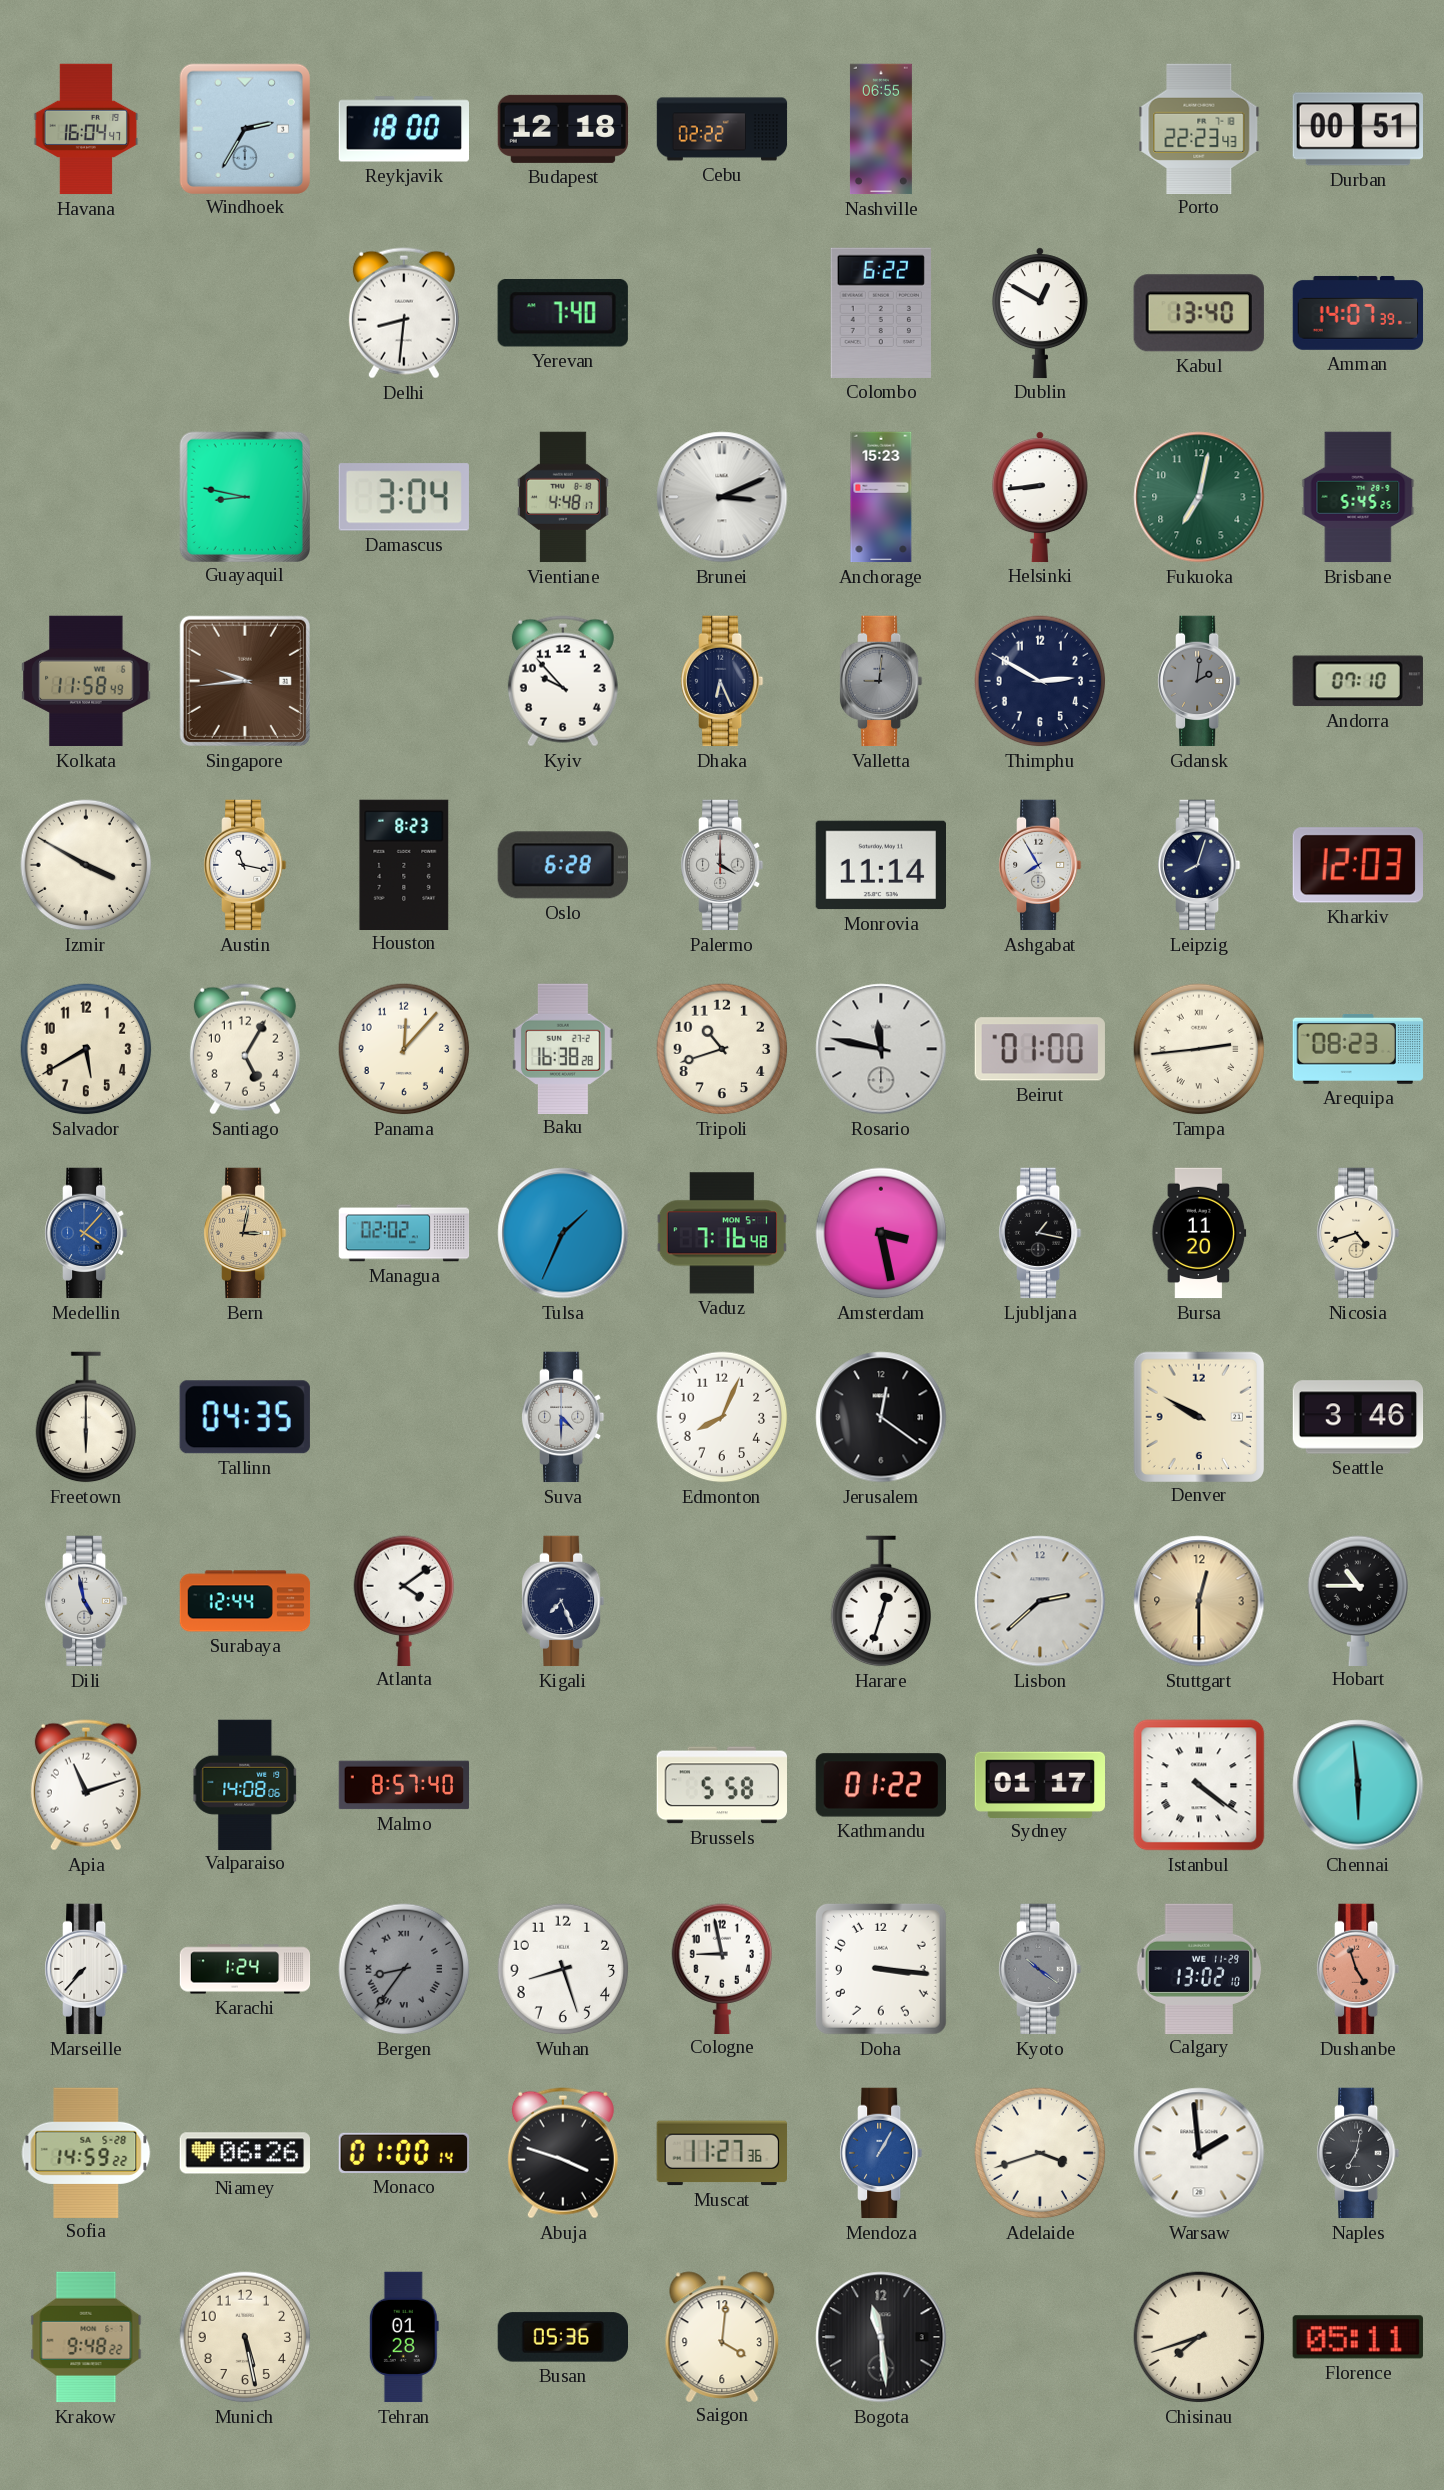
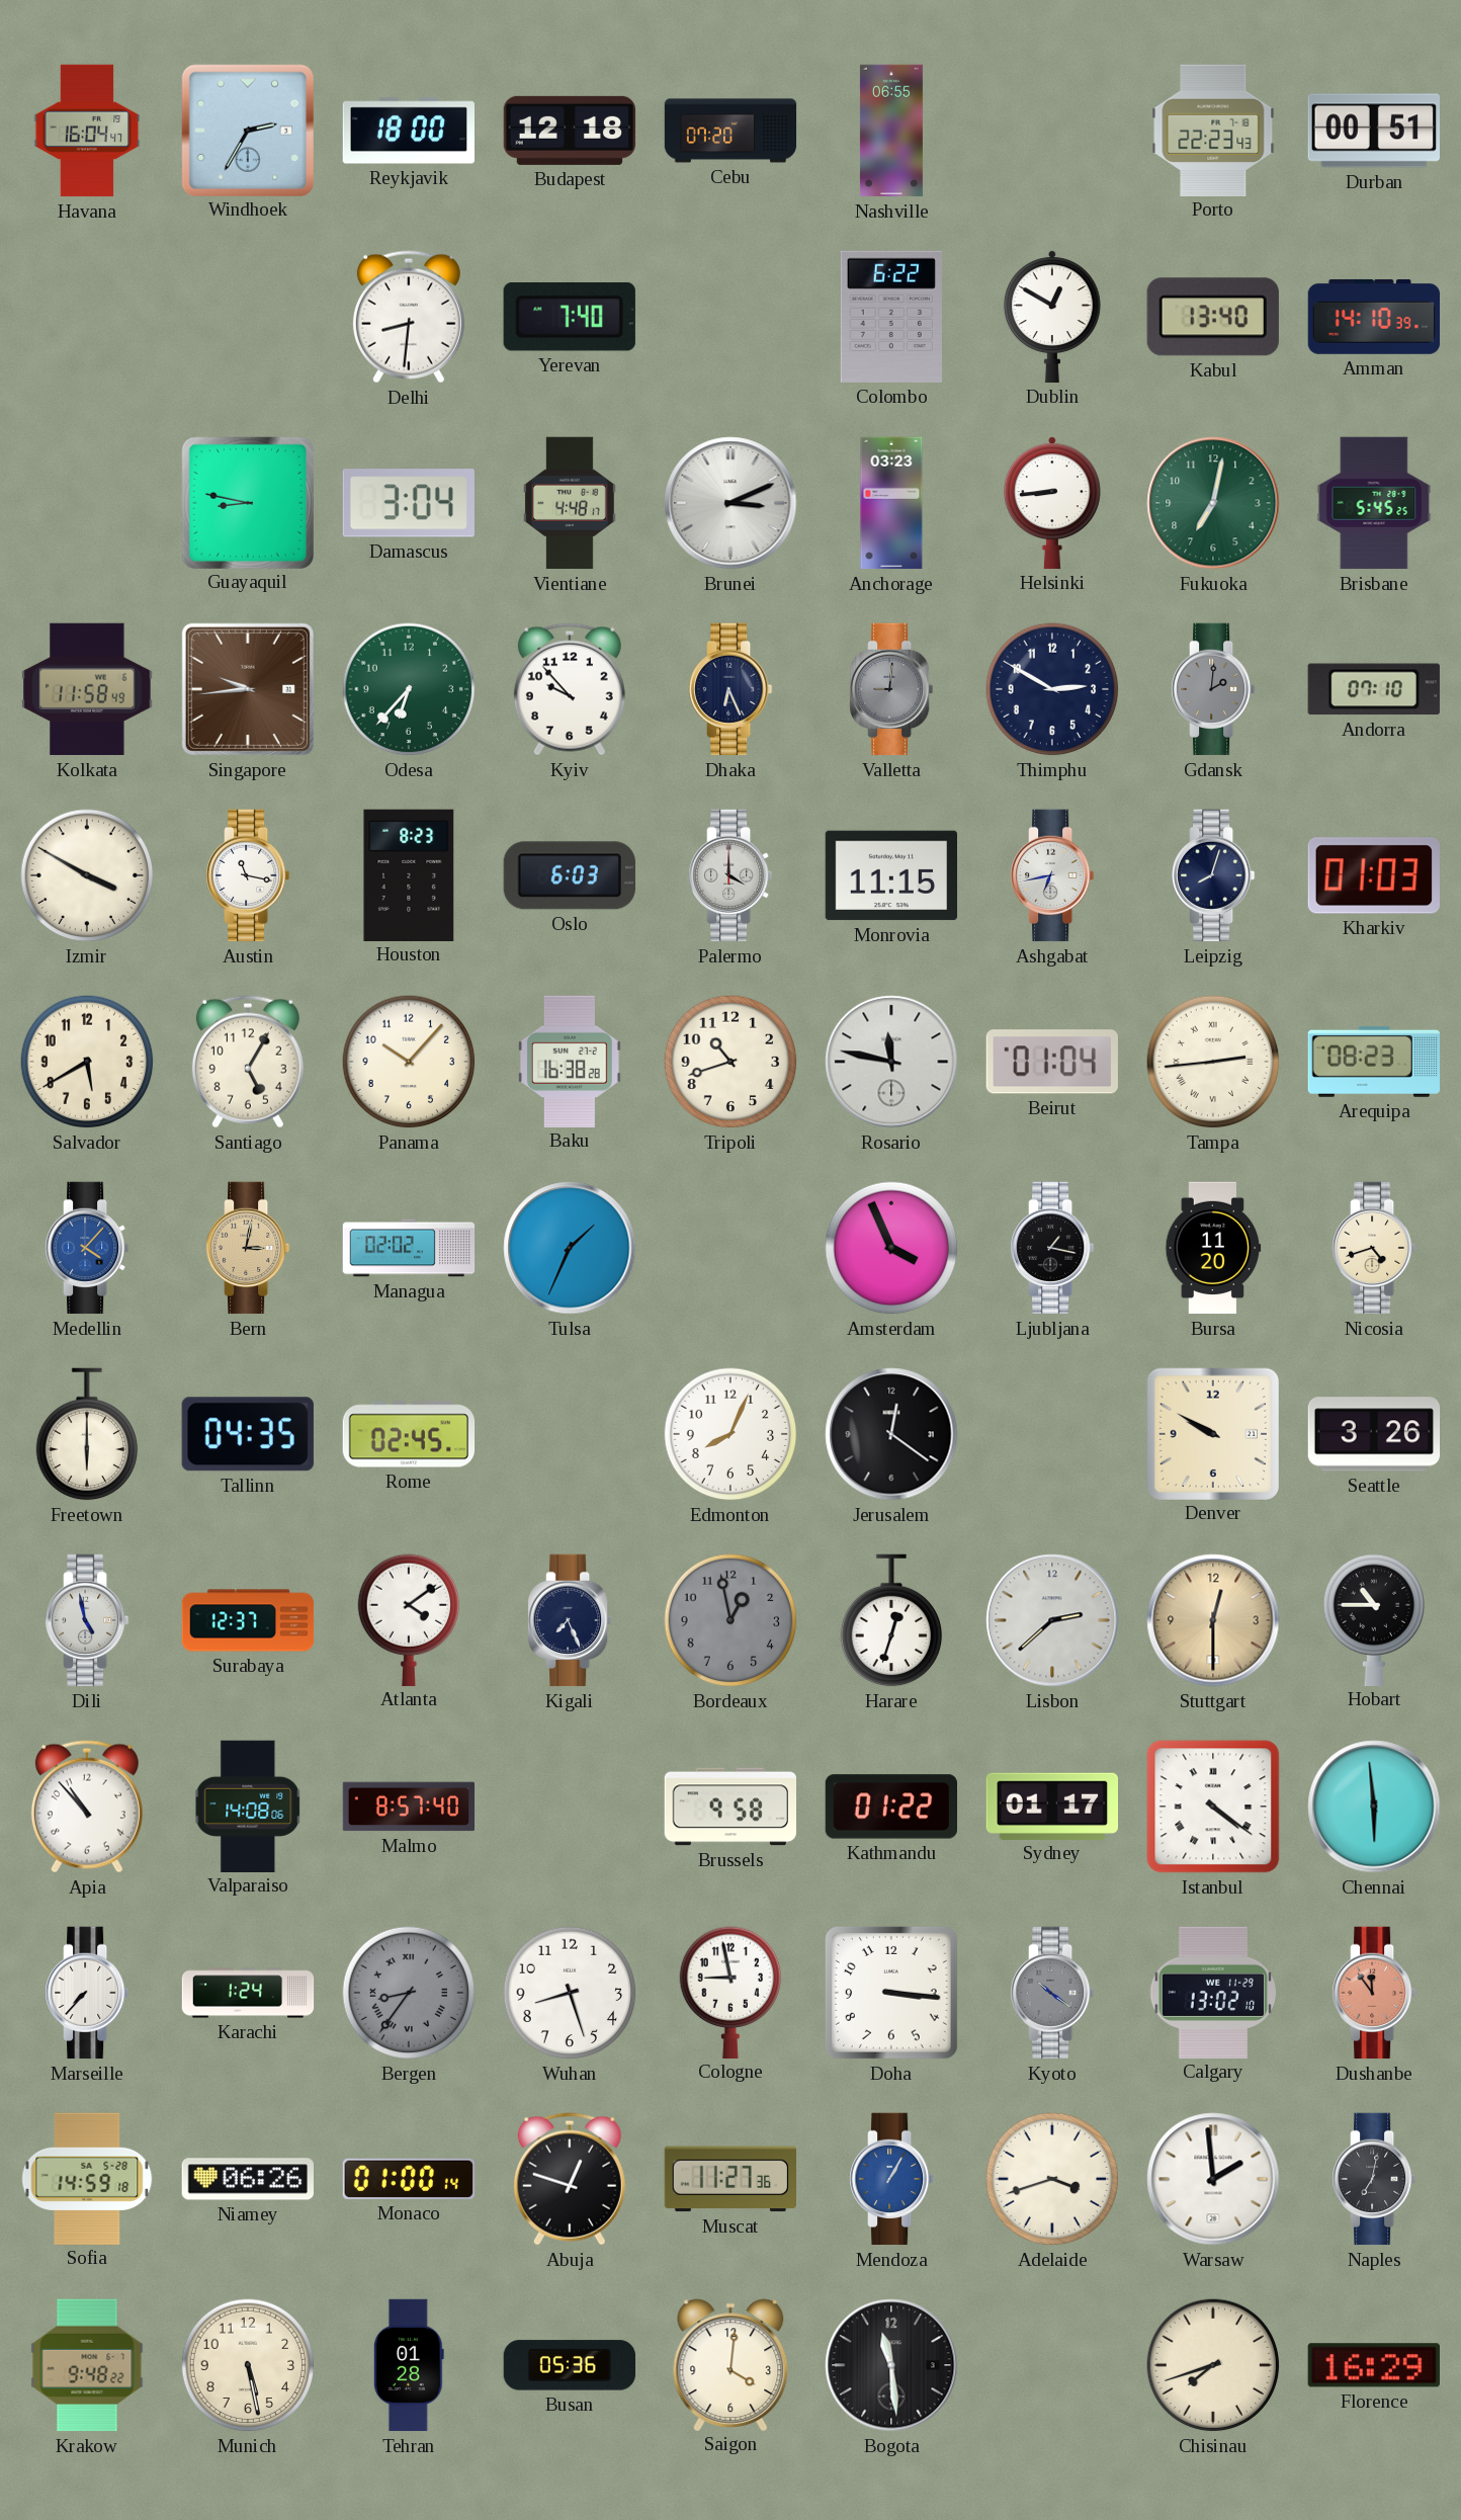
Cebu: 02:22 -> 07:20 (730, 131)
Amman: 14:07 -> 14:10 (1374, 317)
Anchorage: 15:23 -> 03:23 (891, 503)
Odesa: none -> 6:37 (409, 689)
Oslo: 6:28 -> 6:03 (570, 875)
Monrovia: 11:14 -> 11:15 (891, 875)
Ashgabat: 7:55 -> 6:43 (1053, 875)
Kharkiv: 12:03 -> 01:03 (1373, 875)
Panama: 12:07 -> 10:07 (409, 1062)
Beirut: 01:00 -> 01:04 (1052, 1062)
Vaduz: 7:16 -> none (722, 1233)
Amsterdam: 3:28 -> 3:56 (891, 1248)
Rome: none -> 02:45 (409, 1434)
Suva: 4:30 -> none (564, 1417)
Seattle: 3:46 -> 3:26 (1374, 1434)
Surabaya: 12:44 -> 12:37 (248, 1620)
Bordeaux: none -> 12:58 (730, 1620)
Apia: 11:12 -> 10:53 (87, 1807)
Brussels: 5:58 -> 9:58 (729, 1807)
Dushanbe: 4:57 -> 11:54 (1375, 1993)
Sofia: 14:59:22 -> 14:59:18 (87, 2178)
Abuja: 3:48 -> 12:48 (570, 2179)
Florence: 05:11 -> 16:29 (1374, 2365)
